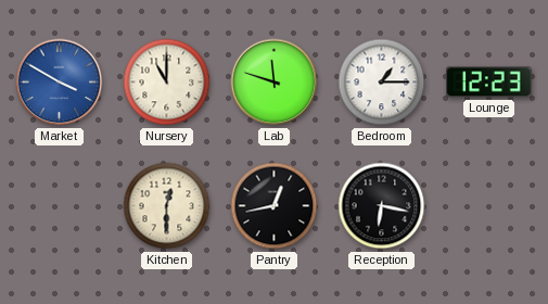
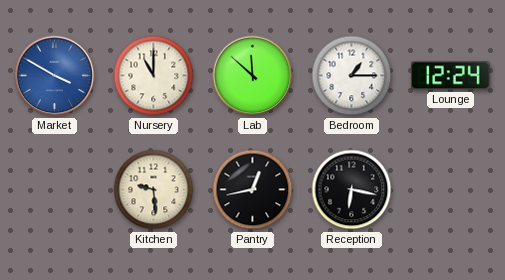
Lab: 11:48 -> 11:52 (253, 76)
Lounge: 12:23 -> 12:24 (451, 76)
Kitchen: 12:30 -> 9:29 (154, 190)
